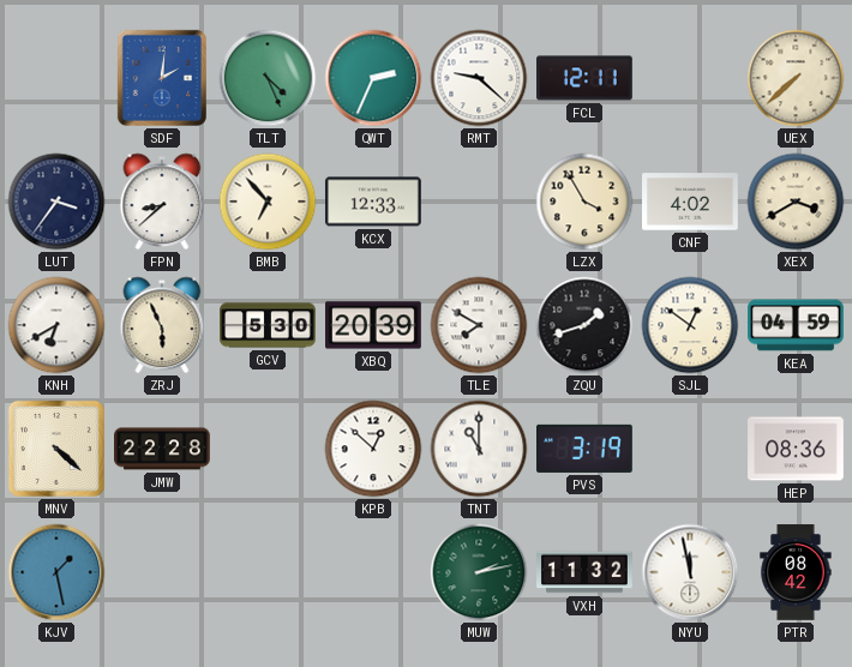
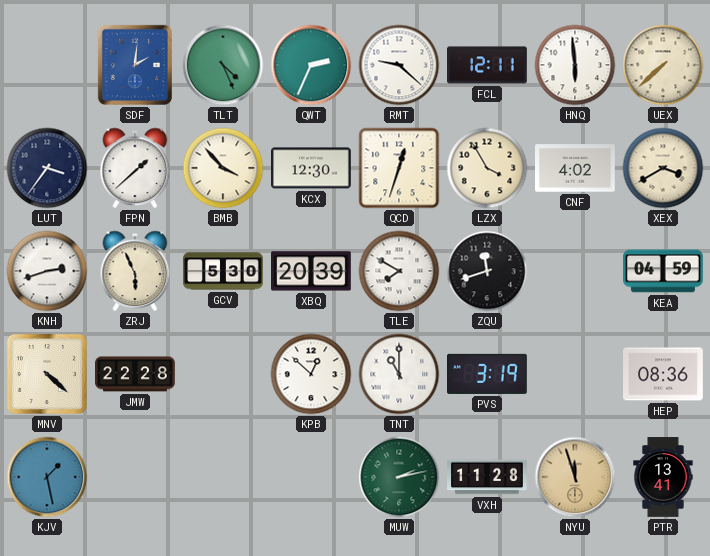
HNQ: none -> 5:59 (575, 65)
FPN: 8:38 -> 1:38 (135, 168)
BMB: 6:53 -> 3:53 (223, 168)
KCX: 12:33 -> 12:30 (312, 168)
QCD: none -> 12:33 (399, 168)
KNH: 6:40 -> 2:42 (47, 271)
ZQU: 1:42 -> 11:42 (487, 271)
SJL: 12:51 -> none (690, 325)
VXH: 11:32 -> 11:28 (488, 477)
NYU: 11:58 -> 11:57 (575, 477)
NYU dial: white -> champagne (575, 477)
PTR: 08:42 -> 13:41 (663, 477)
